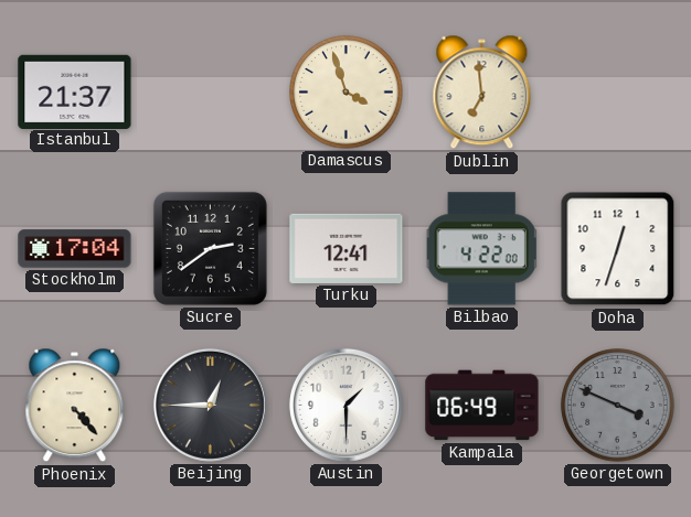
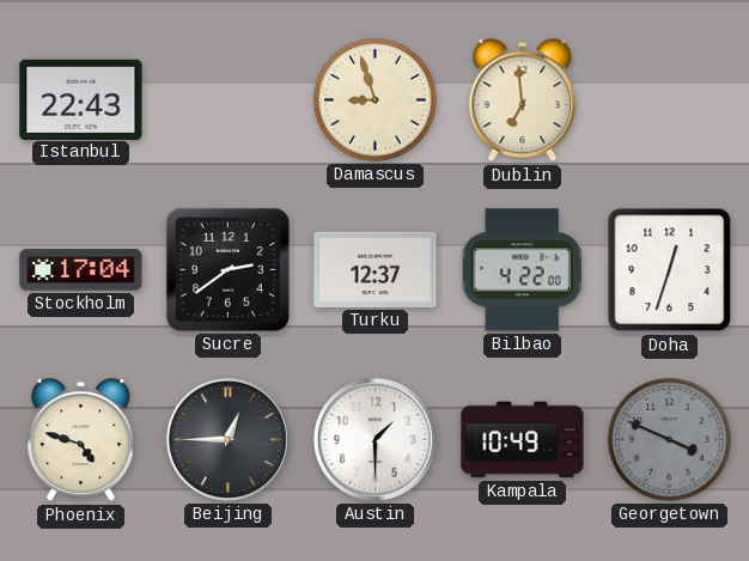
Istanbul: 21:37 -> 22:43 (81, 99)
Damascus: 3:57 -> 8:57 (376, 100)
Turku: 12:41 -> 12:37 (376, 269)
Phoenix: 4:23 -> 4:48 (81, 440)
Kampala: 06:49 -> 10:49 (523, 440)
